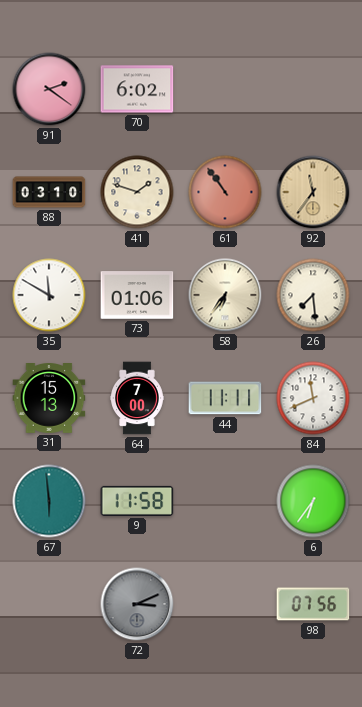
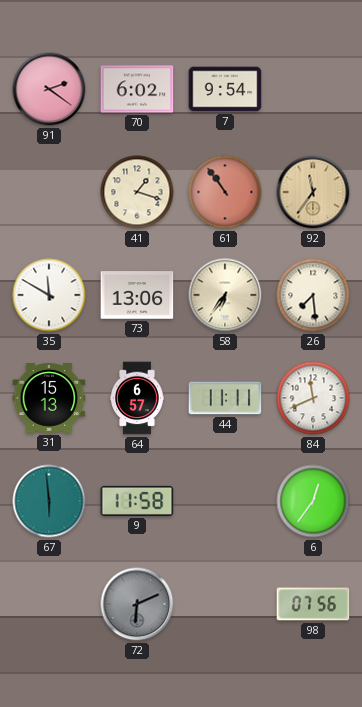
7: none -> 9:54 (225, 89)
88: 03:10 -> none (49, 192)
41: 1:48 -> 1:18 (137, 192)
73: 01:06 -> 13:06 (137, 295)
64: 7:00 -> 6:57 (138, 398)
6: 6:36 -> 12:36 (313, 501)
72: 3:11 -> 6:11 (137, 604)
